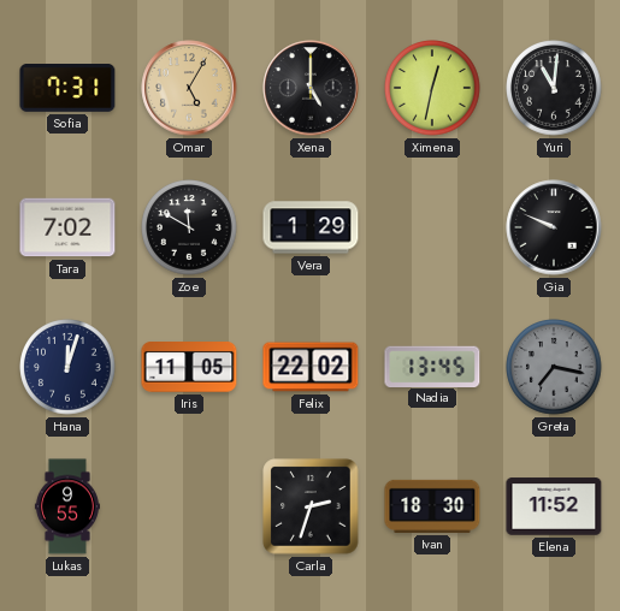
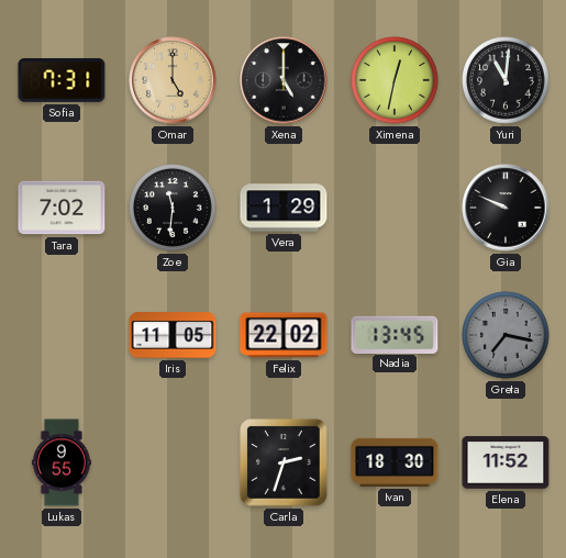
Omar: 5:05 -> 5:00 (173, 80)
Zoe: 11:50 -> 11:31 (173, 208)
Hana: 12:03 -> none (67, 367)
